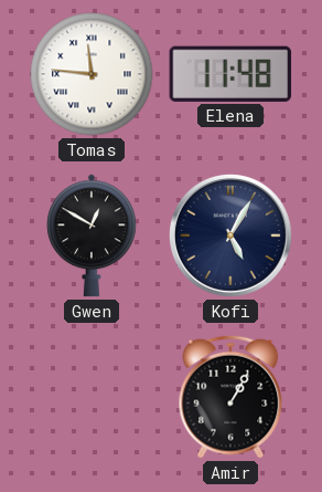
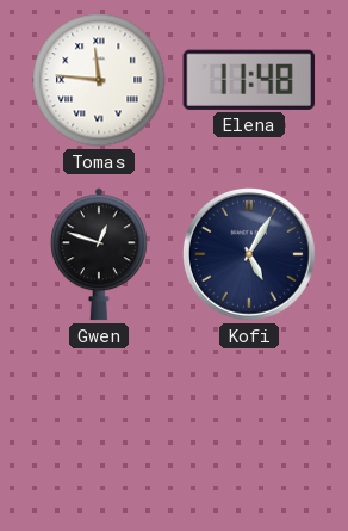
Gwen: 12:50 -> 12:48 (100, 254)
Amir: 1:05 -> none (230, 397)
